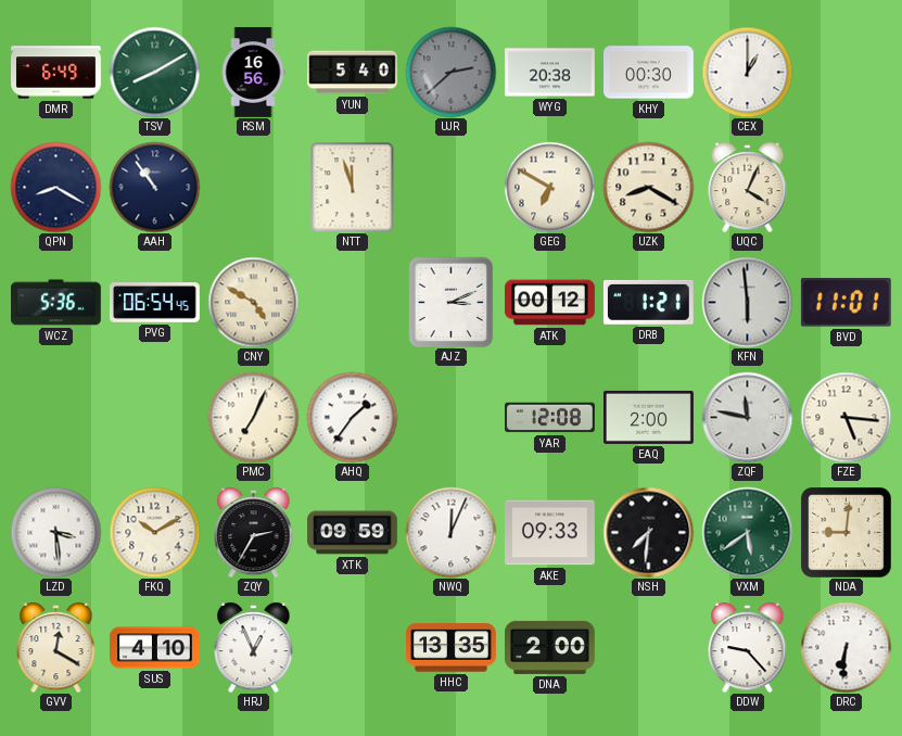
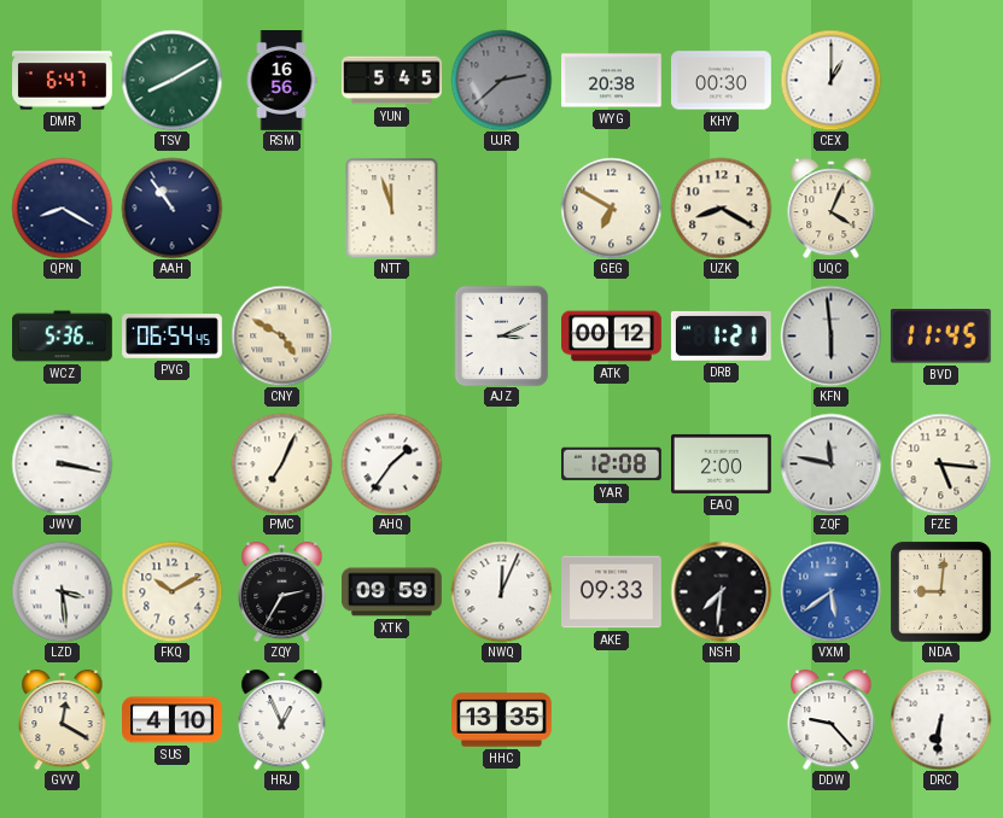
DMR: 6:49 -> 6:47 (63, 81)
YUN: 5:40 -> 5:45 (392, 81)
BVD: 11:01 -> 11:45 (940, 337)
JWV: none -> 3:17 (62, 463)
VXM dial: green -> blue (830, 591)
DNA: 2:00 -> none (550, 647)
